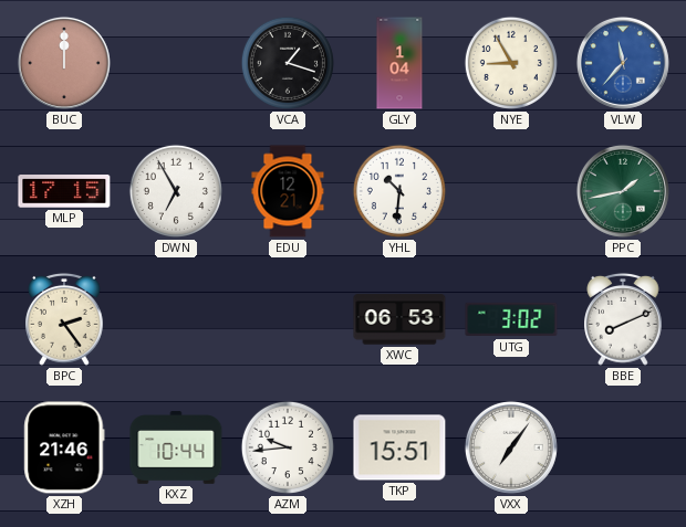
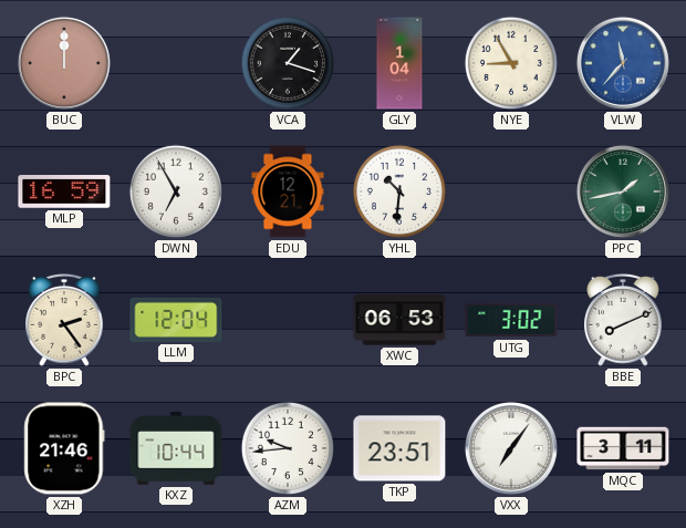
MLP: 17:15 -> 16:59 (64, 193)
LLM: none -> 12:04 (176, 320)
TKP: 15:51 -> 23:51 (399, 448)
MQC: none -> 3:11 (623, 448)
